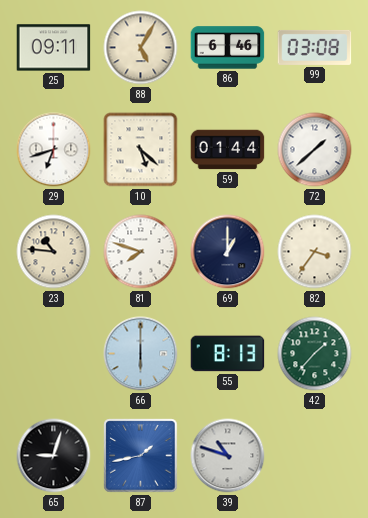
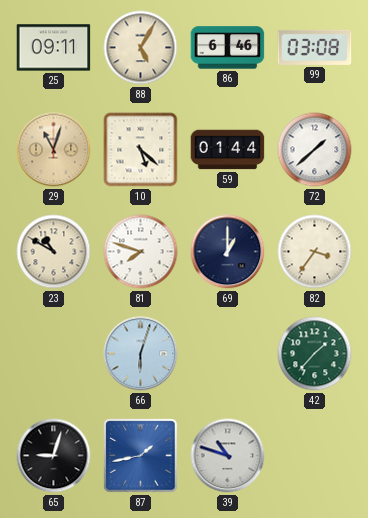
29: 6:42 -> 11:03 (54, 150)
29 dial: white -> champagne (54, 150)
23: 10:46 -> 10:50 (54, 252)
66: 6:00 -> 6:03 (141, 354)
55: 8:13 -> none (228, 354)
